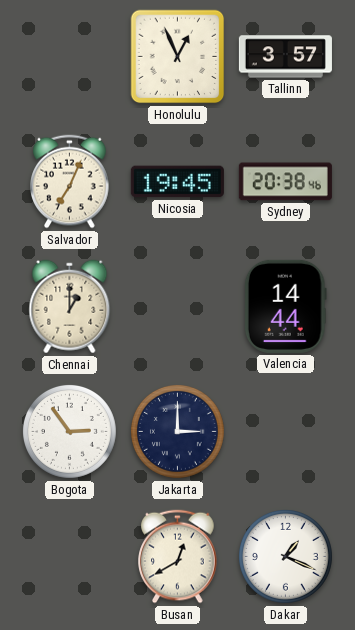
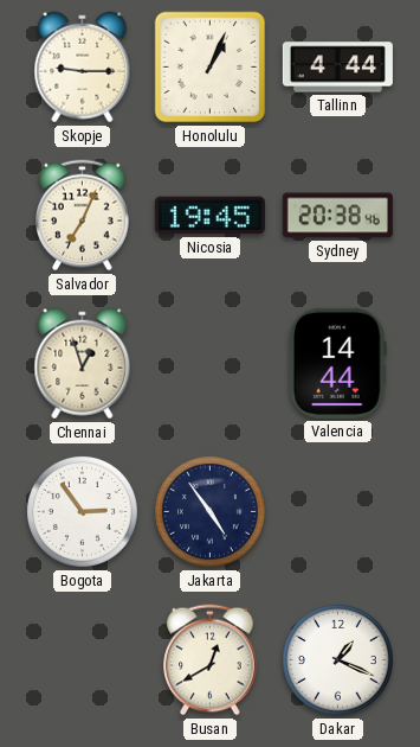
Skopje: none -> 9:15 (83, 68)
Honolulu: 12:56 -> 1:04 (211, 68)
Tallinn: 3:57 -> 4:44 (337, 68)
Chennai: 1:00 -> 12:57 (83, 364)
Jakarta: 3:00 -> 4:54 (209, 511)
